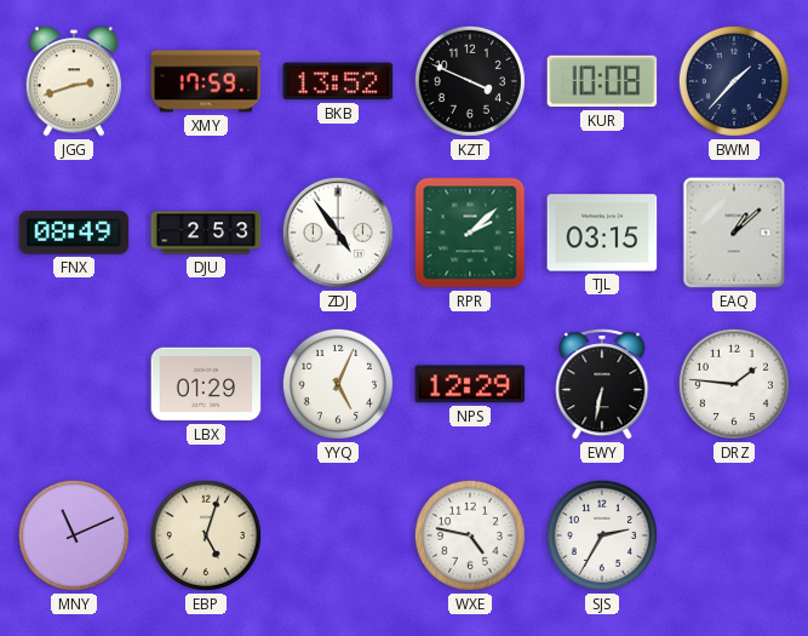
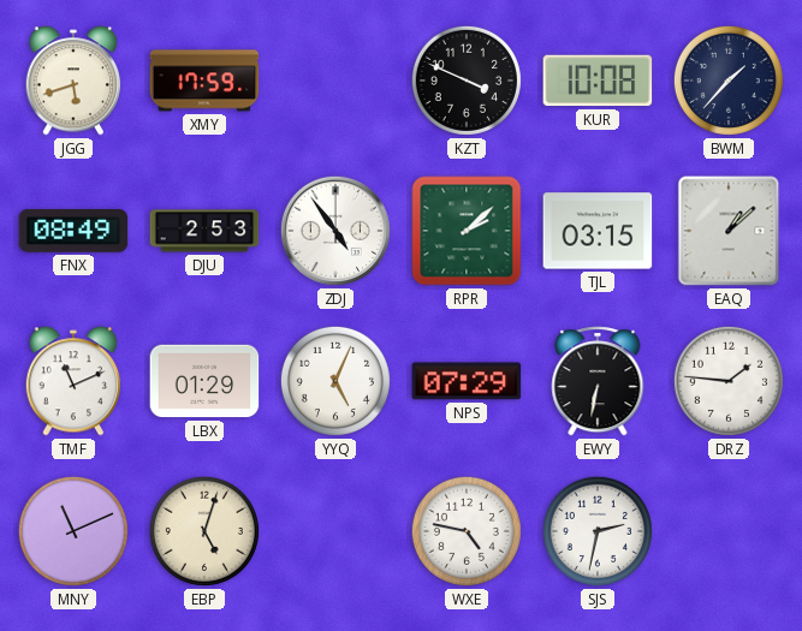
JGG: 2:42 -> 5:42 (73, 81)
BKB: 13:52 -> none (338, 81)
TMF: none -> 11:11 (73, 381)
NPS: 12:29 -> 07:29 (467, 381)
SJS: 2:35 -> 2:32 (598, 531)
